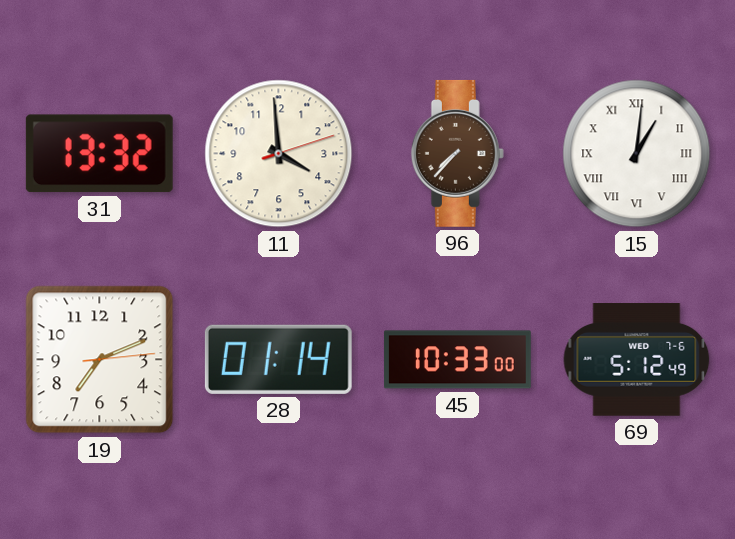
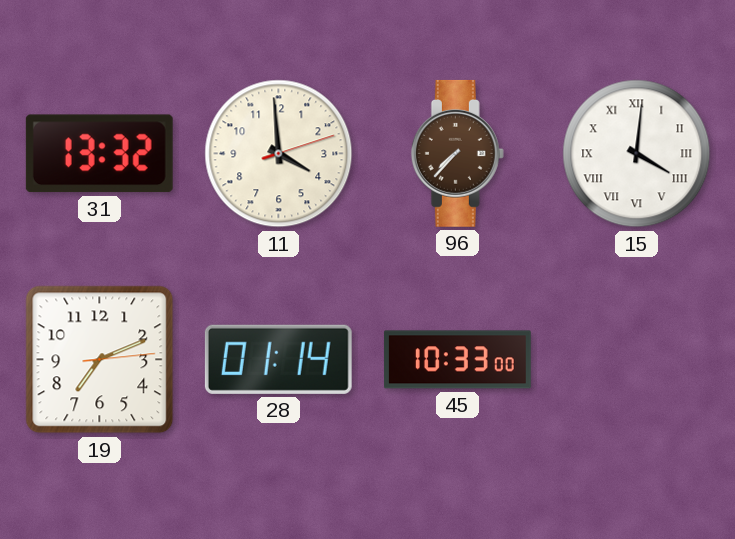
15: 1:01 -> 4:01 (637, 154)
69: 5:12 -> none (637, 360)
